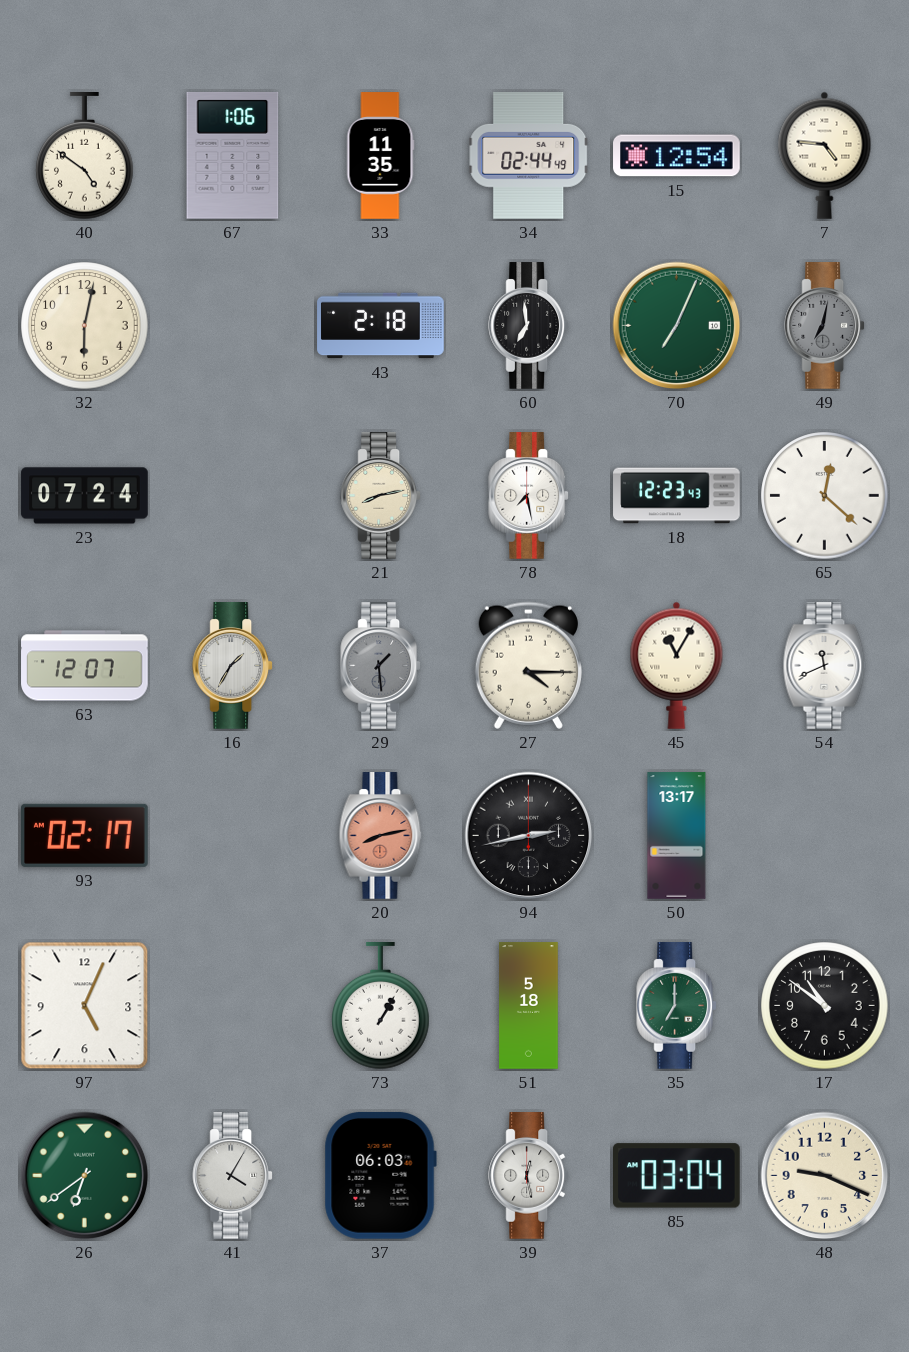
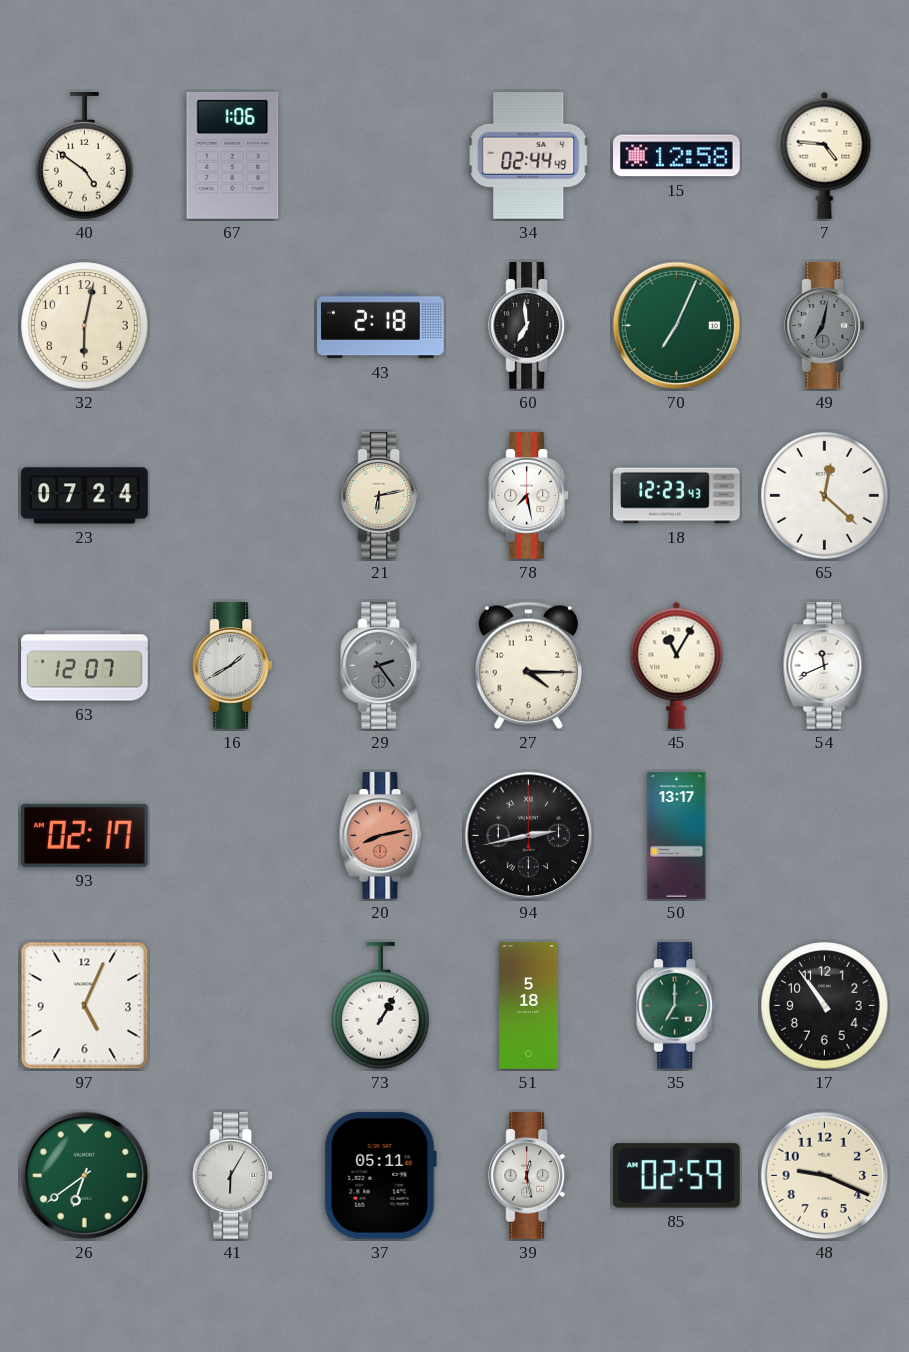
33: 11:35 -> none (380, 156)
15: 12:54 -> 12:58 (677, 156)
21: 8:13 -> 6:13 (381, 496)
16: 1:35 -> 1:40 (233, 666)
29: 1:29 -> 2:24 (381, 666)
17: 10:51 -> 10:54 (825, 1006)
41: 4:05 -> 6:05 (233, 1176)
37: 06:03 -> 05:11 (380, 1175)
85: 03:04 -> 02:59 (677, 1176)
